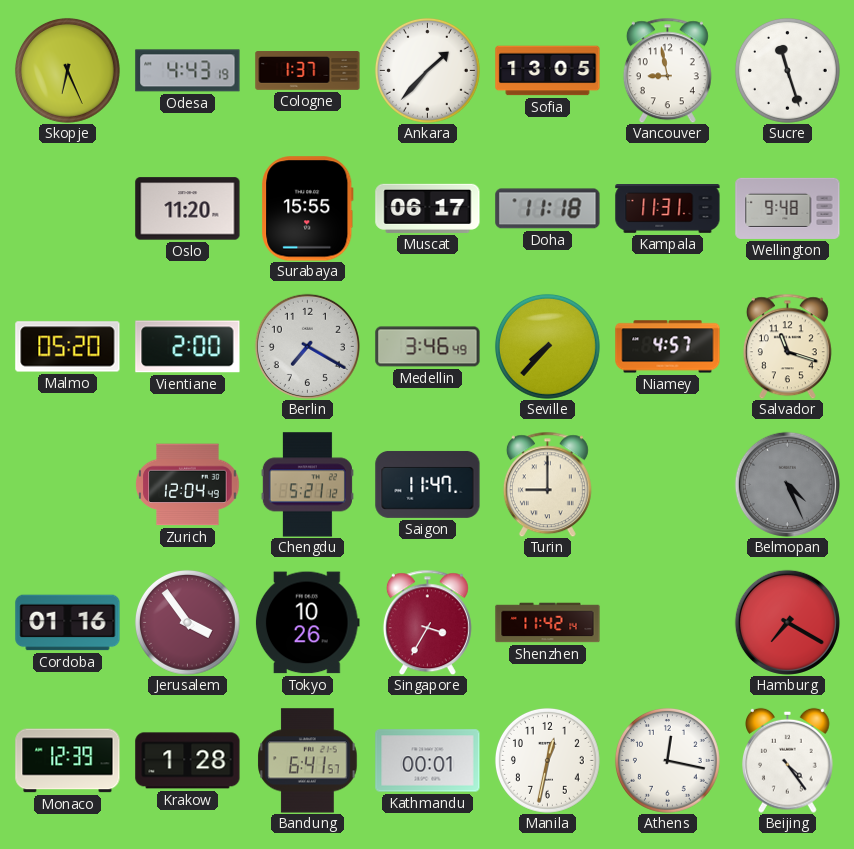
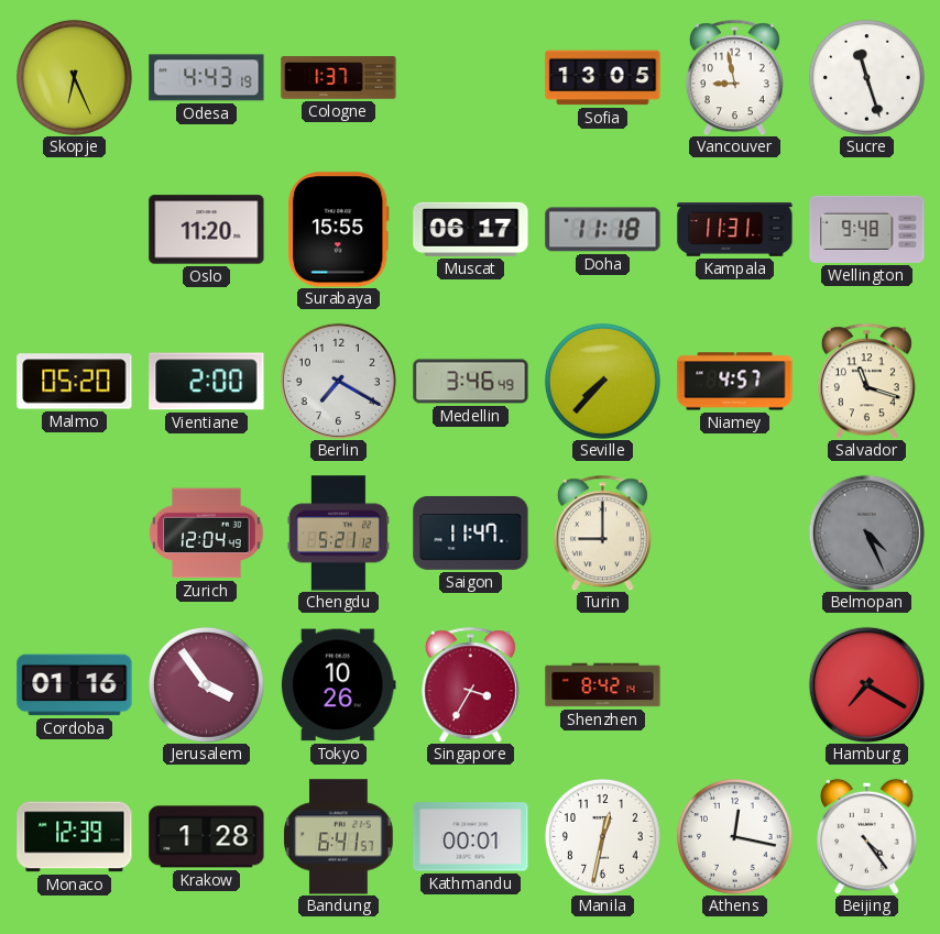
Ankara: 1:37 -> none (428, 71)
Shenzhen: 11:42 -> 8:42 (603, 685)
